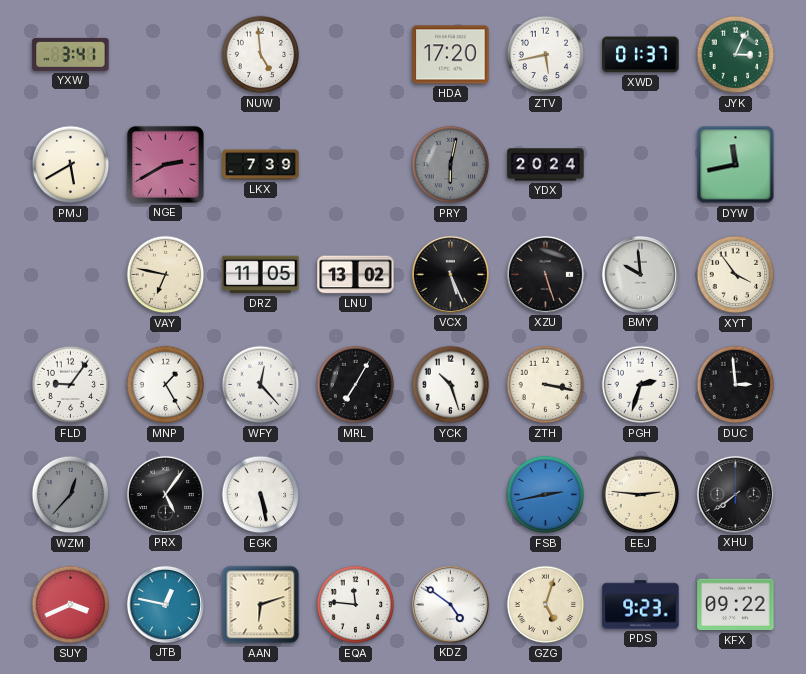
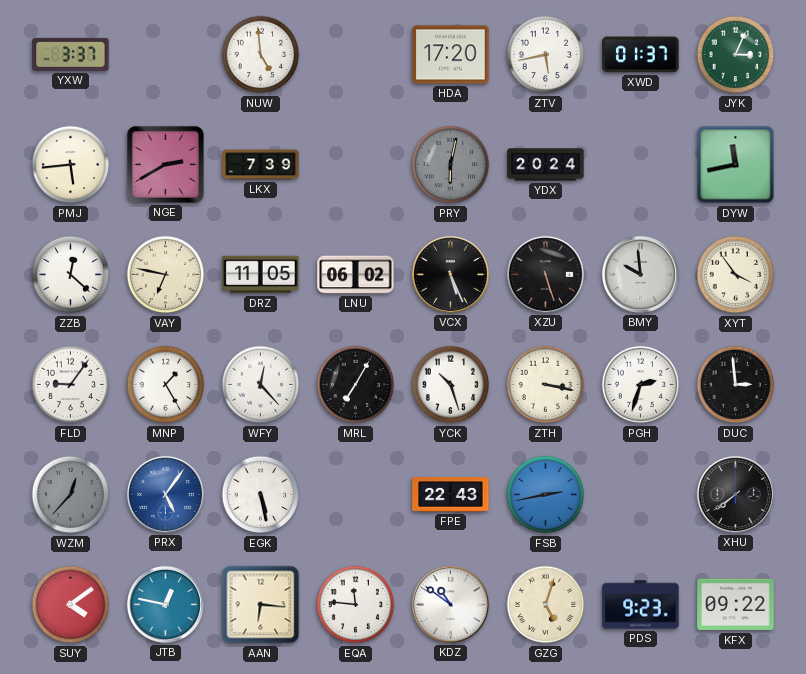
YXW: 3:41 -> 3:37 (71, 54)
PMJ: 5:40 -> 5:44 (71, 165)
ZZB: none -> 12:22 (71, 275)
LNU: 13:02 -> 06:02 (356, 275)
PRX dial: black -> blue (165, 494)
FPE: none -> 22:43 (451, 495)
EEJ: 2:46 -> none (641, 495)
SUY: 3:41 -> 4:09 (71, 605)
AAN: 6:12 -> 6:16 (261, 605)
KDZ: 4:51 -> 10:51 (450, 604)
